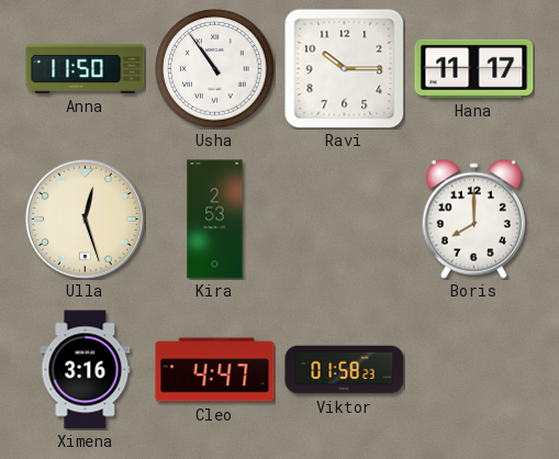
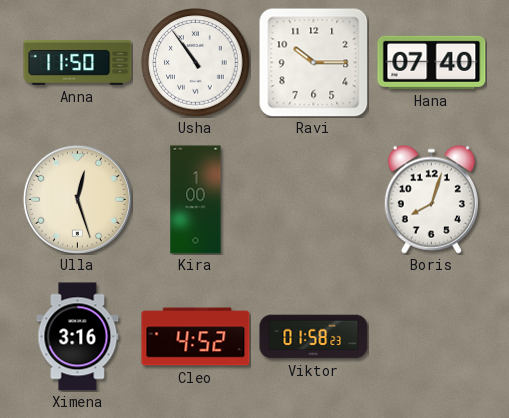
Hana: 11:17 -> 07:40 (432, 62)
Kira: 2:53 -> 1:00 (196, 200)
Boris: 8:00 -> 8:03 (431, 199)
Cleo: 4:47 -> 4:52 (196, 337)
